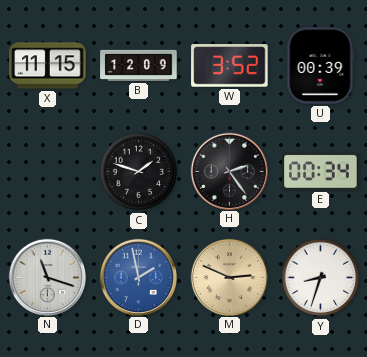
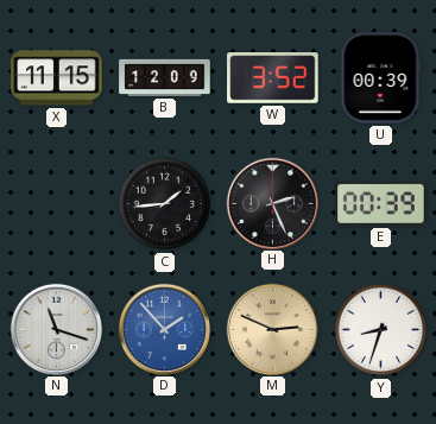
C: 1:48 -> 1:44 (165, 204)
H: 2:24 -> 2:26 (272, 203)
E: 00:34 -> 00:39 (381, 203)
D: 1:58 -> 1:53 (164, 329)
